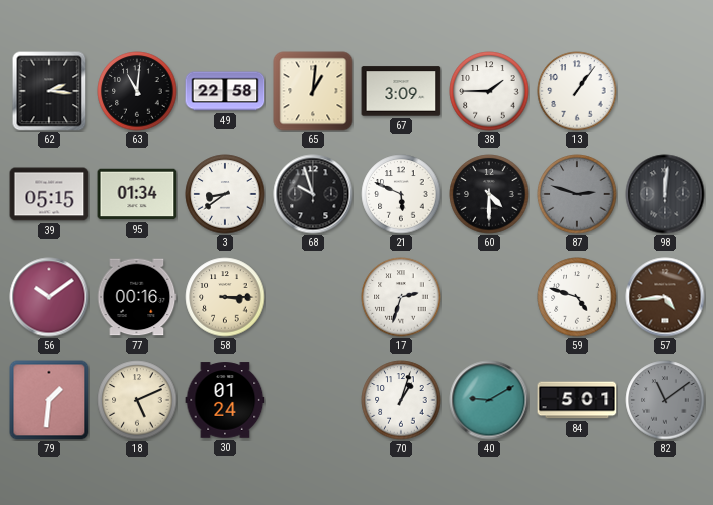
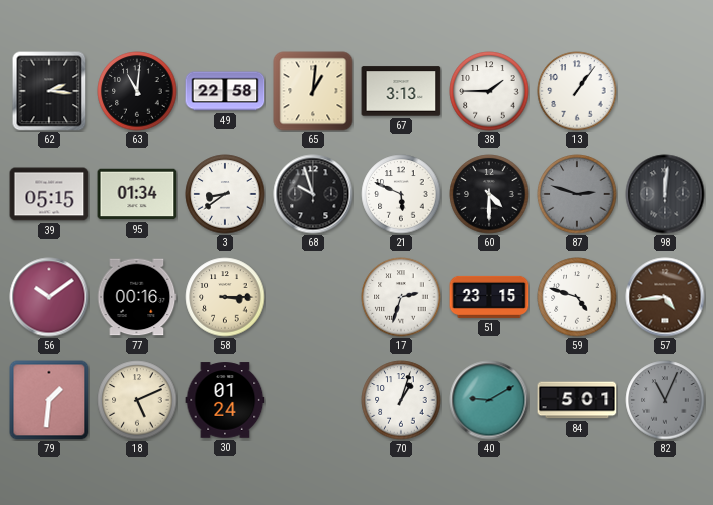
67: 3:09 -> 3:13 (401, 91)
51: none -> 23:15 (489, 297)
82: 11:09 -> 11:04 (665, 400)
